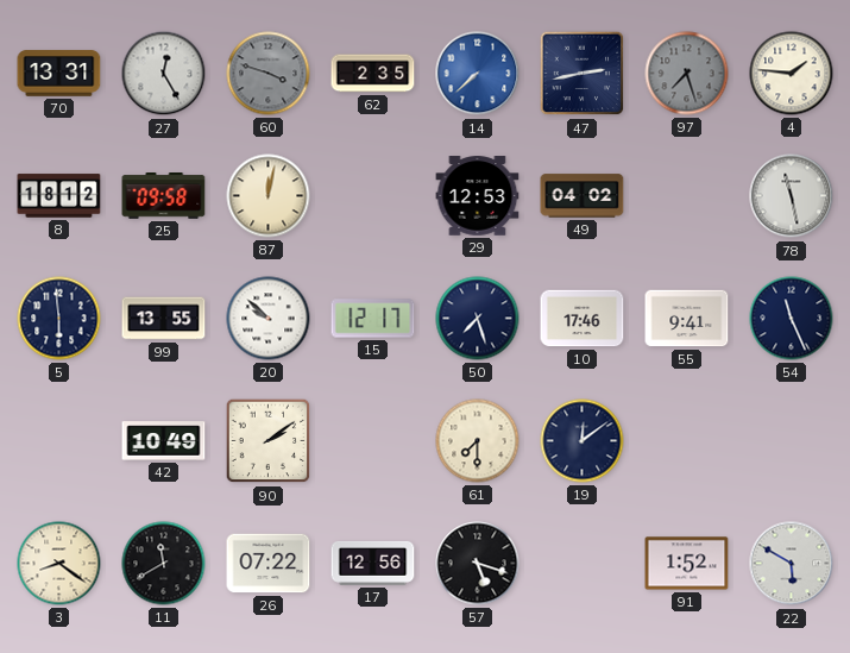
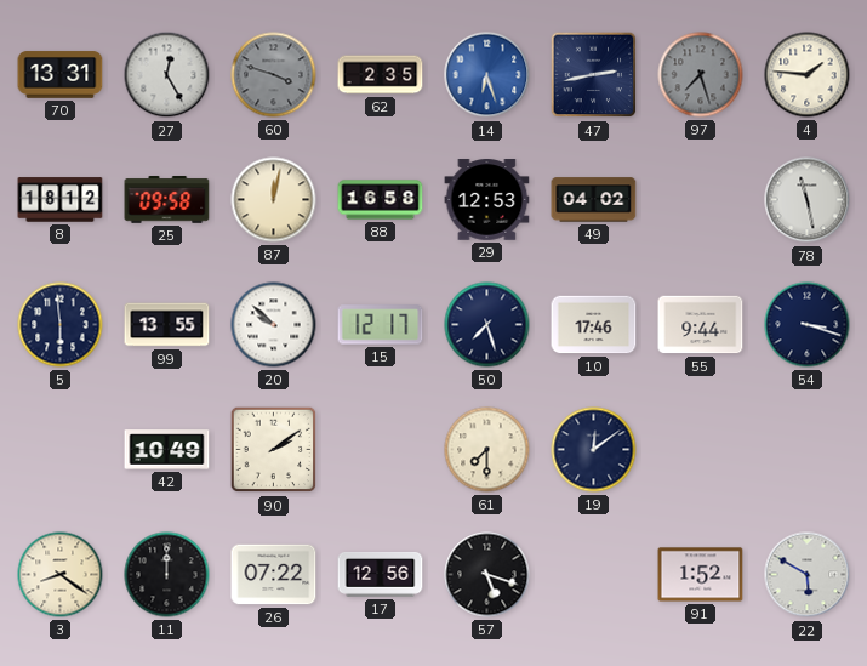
14: 7:38 -> 6:27 (487, 75)
88: none -> 16:58 (381, 200)
55: 9:41 -> 9:44 (701, 325)
54: 11:26 -> 3:18 (808, 325)
11: 11:40 -> 12:00 (167, 575)
